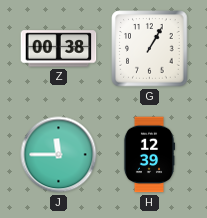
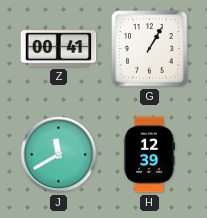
Z: 00:38 -> 00:41 (59, 49)
J: 11:45 -> 11:40 (59, 155)
